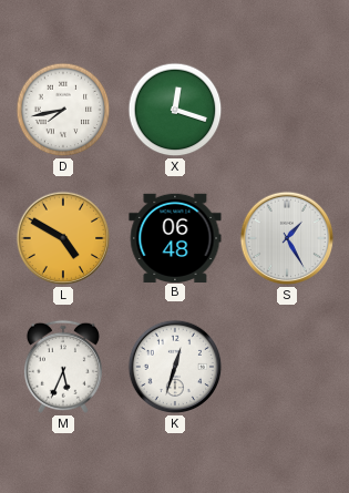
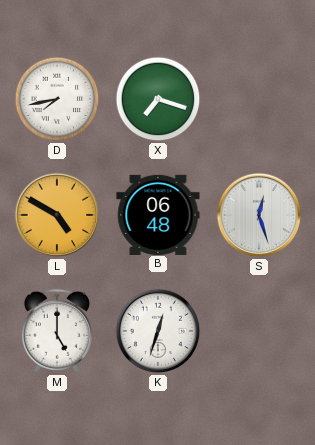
X: 12:18 -> 7:18 (158, 99)
S: 1:25 -> 12:27 (259, 215)
M: 5:34 -> 5:00 (57, 331)
